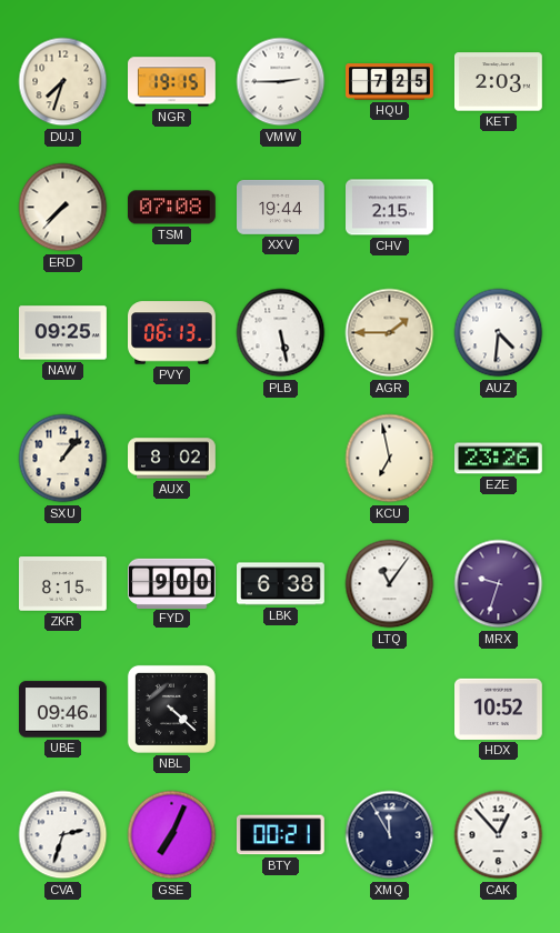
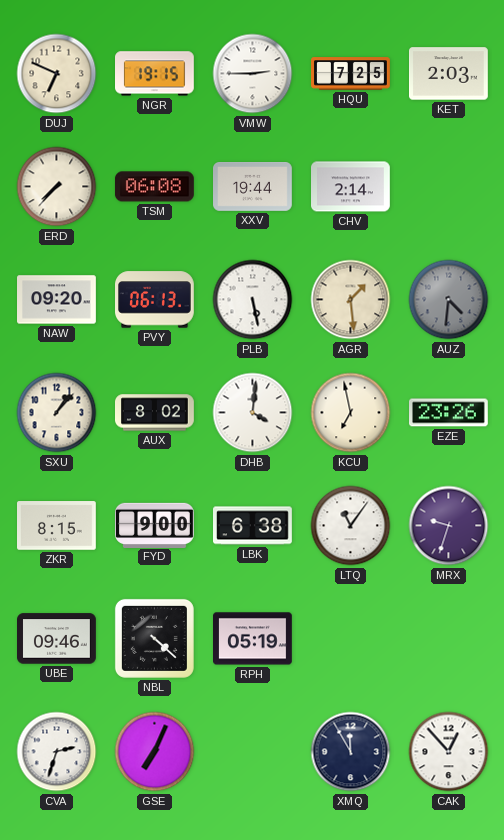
DUJ: 7:33 -> 6:49 (57, 74)
TSM: 07:08 -> 06:08 (154, 187)
CHV: 2:15 -> 2:14 (351, 187)
NAW: 09:25 -> 09:20 (57, 300)
AGR: 1:45 -> 1:29 (351, 300)
AUZ dial: white -> grey (449, 300)
DHB: none -> 4:01 (253, 413)
RPH: none -> 05:19 (253, 639)
HDX: 10:52 -> none (499, 709)
BTY: 00:21 -> none (280, 835)
